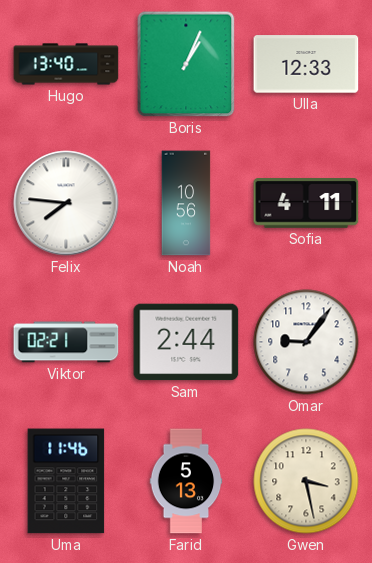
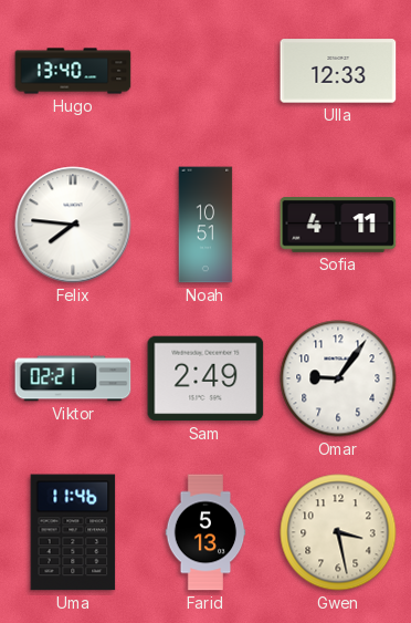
Boris: 1:04 -> none (186, 64)
Noah: 10:56 -> 10:51 (205, 225)
Sam: 2:44 -> 2:49 (205, 378)
